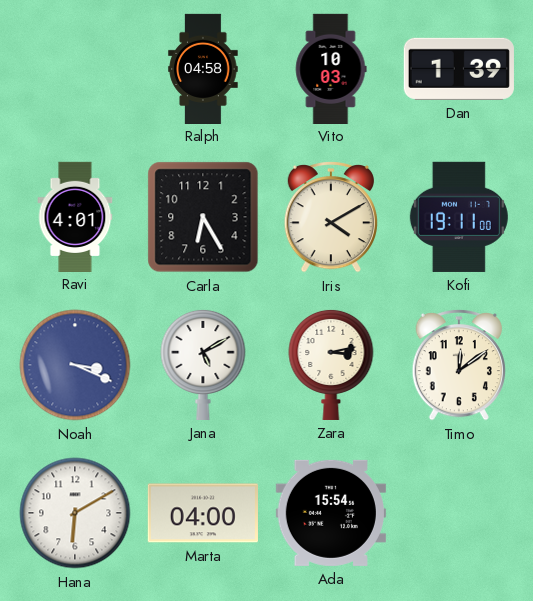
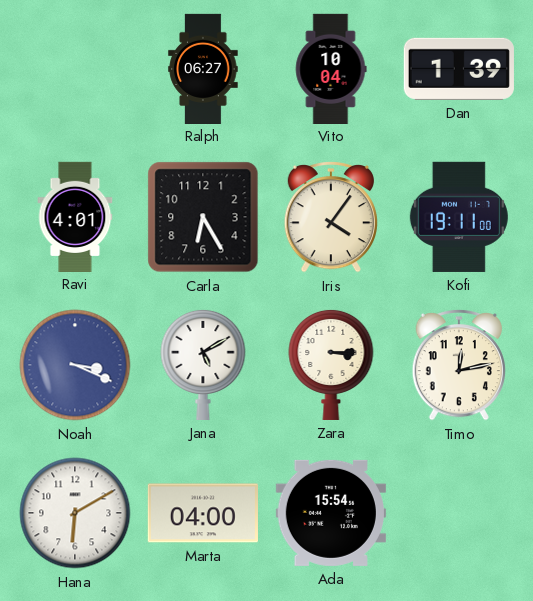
Ralph: 04:58 -> 06:27 (203, 68)
Vito: 10:03 -> 10:04 (331, 68)
Iris: 4:10 -> 4:06 (331, 218)
Zara: 3:13 -> 3:15 (331, 364)
Timo: 12:09 -> 12:13 (459, 366)
